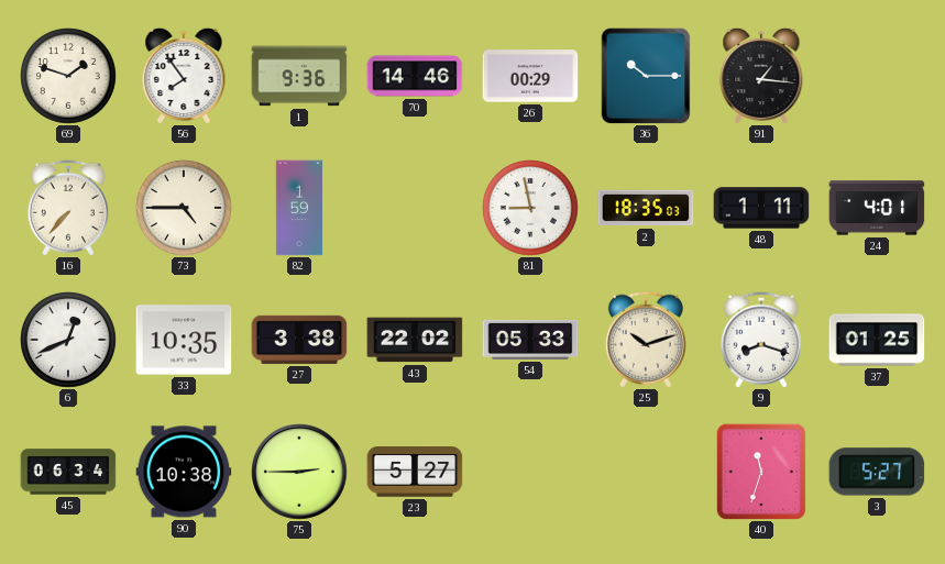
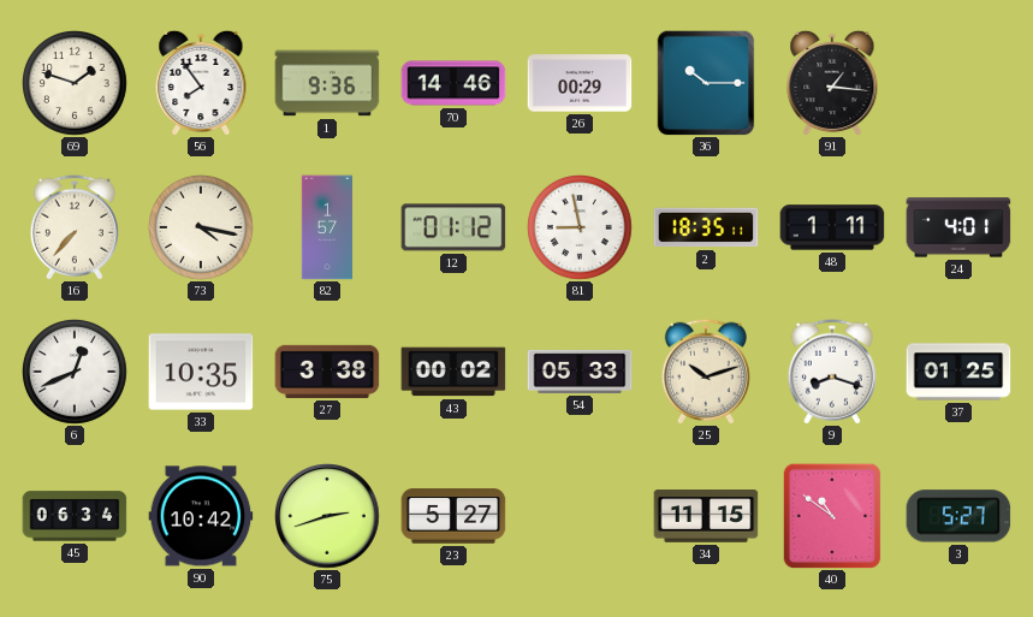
73: 4:45 -> 4:17 (202, 229)
82: 1:59 -> 1:57 (327, 227)
12: none -> 01:12 (453, 227)
2: 18:35:03 -> 18:35:11 (706, 227)
43: 22:02 -> 00:02 (453, 372)
90: 10:38 -> 10:42 (201, 516)
75: 2:45 -> 2:42 (328, 517)
34: none -> 11:15 (706, 516)
40: 11:33 -> 10:51 (832, 516)
